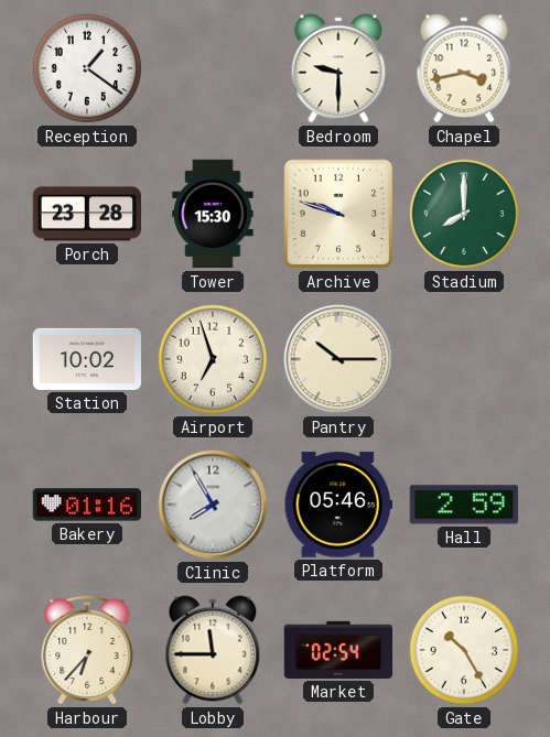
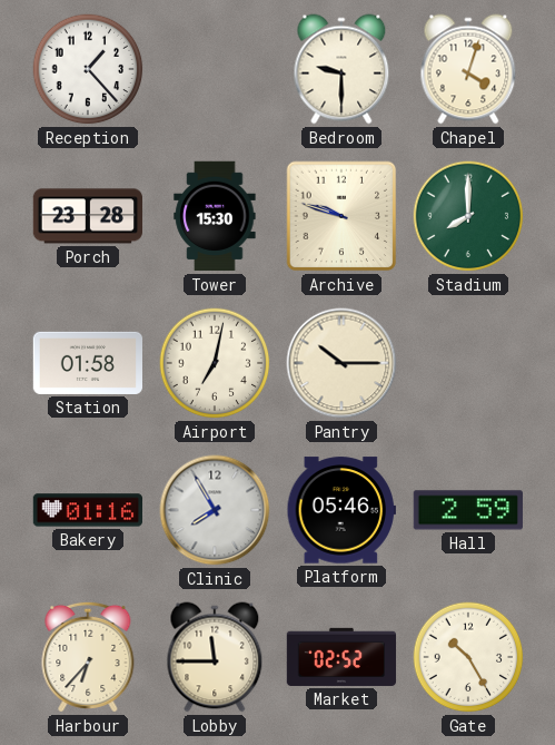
Reception: 1:21 -> 1:23 (88, 69)
Chapel: 3:43 -> 4:03 (468, 69)
Station: 10:02 -> 01:58 (87, 363)
Airport: 6:57 -> 7:02 (215, 363)
Market: 02:54 -> 02:52 (341, 657)
